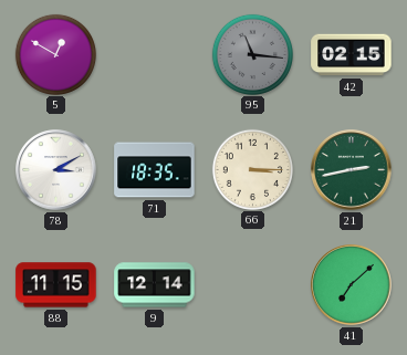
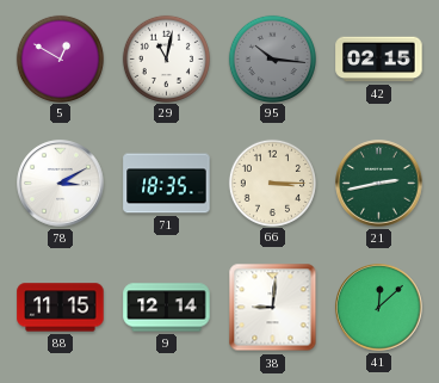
29: none -> 11:02 (166, 58)
95: 11:16 -> 10:16 (272, 58)
38: none -> 9:01 (273, 308)
41: 7:08 -> 12:08 (379, 308)
